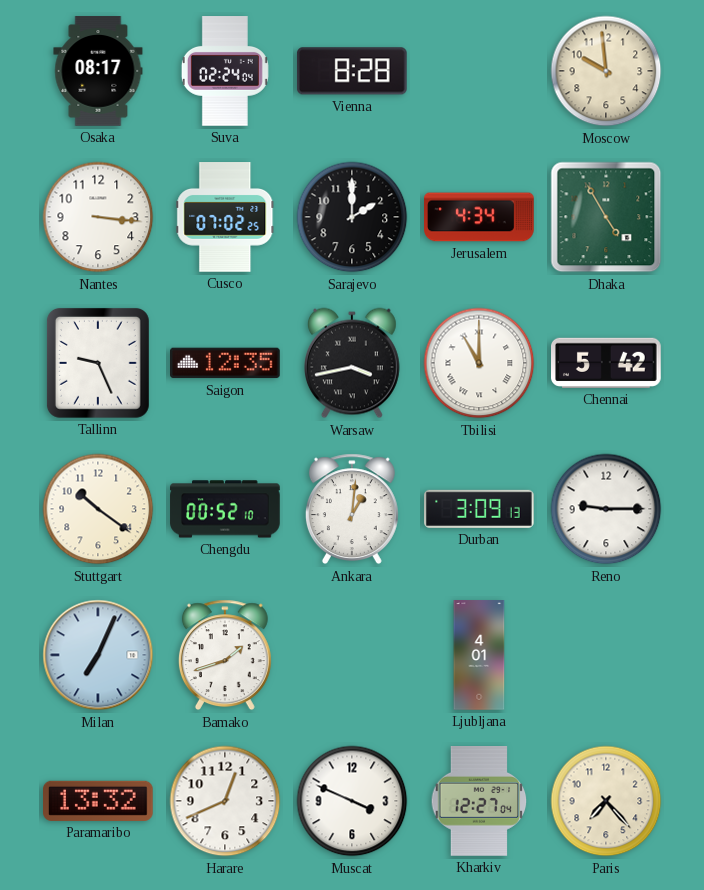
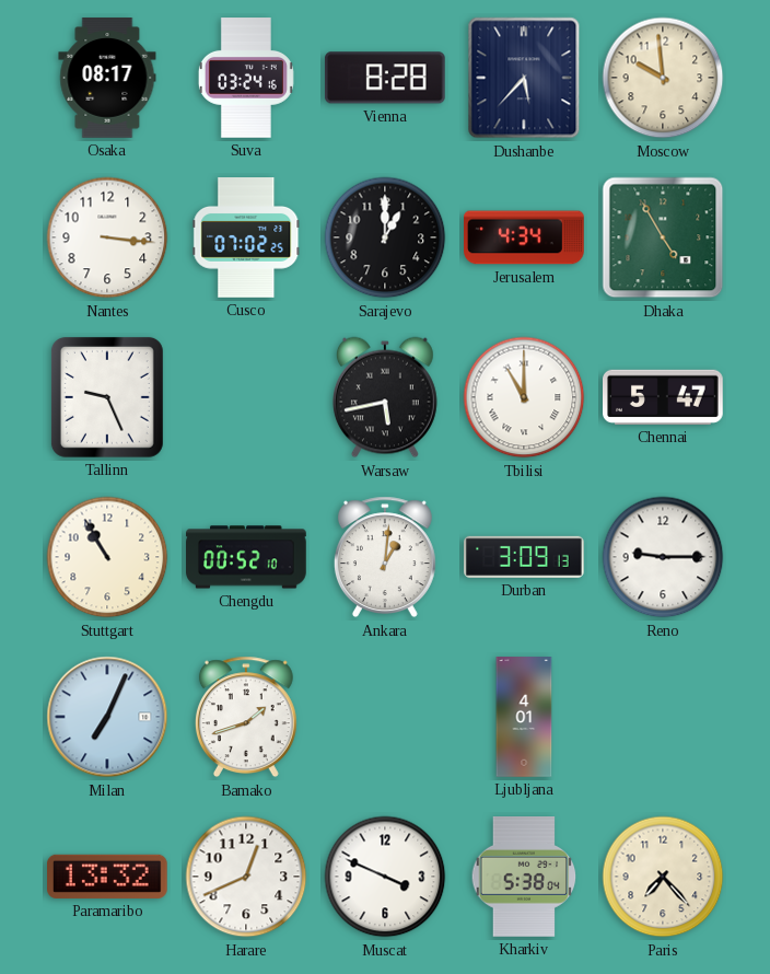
Suva: 02:24 -> 03:24 (246, 78)
Dushanbe: none -> 5:37 (524, 78)
Sarajevo: 2:00 -> 1:00 (385, 237)
Saigon: 12:35 -> none (226, 363)
Warsaw: 3:43 -> 5:43 (385, 397)
Chennai: 5:42 -> 5:47 (664, 397)
Stuttgart: 10:21 -> 10:55 (107, 557)
Kharkiv: 12:27 -> 5:38 (524, 878)
